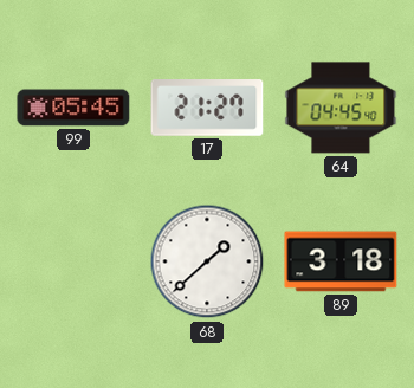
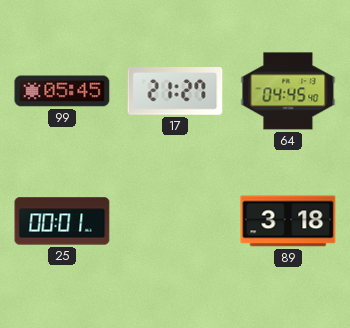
25: none -> 00:01 (62, 221)
68: 1:38 -> none (207, 261)
